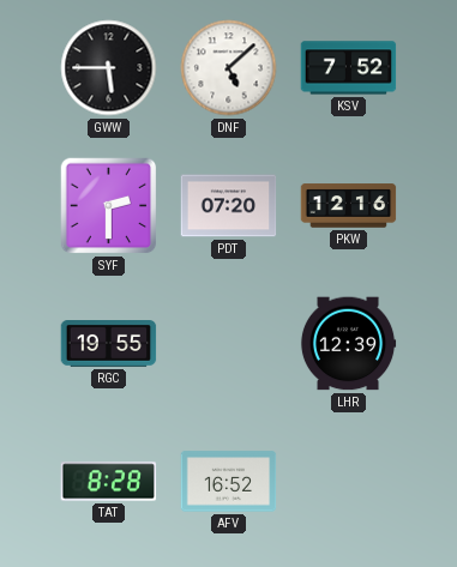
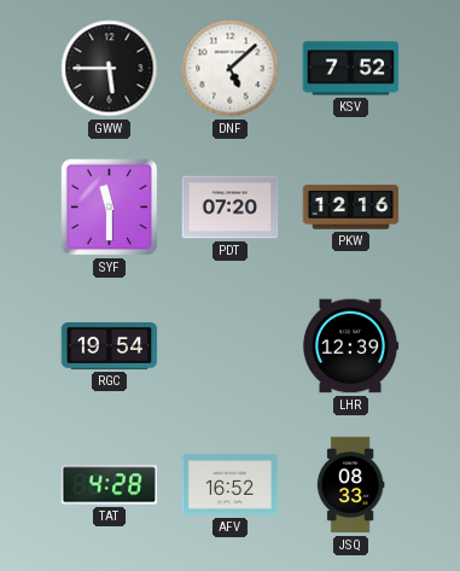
SYF: 2:30 -> 11:30 (110, 208)
RGC: 19:55 -> 19:54 (110, 346)
TAT: 8:28 -> 4:28 (110, 485)
JSQ: none -> 08:33 (350, 485)
